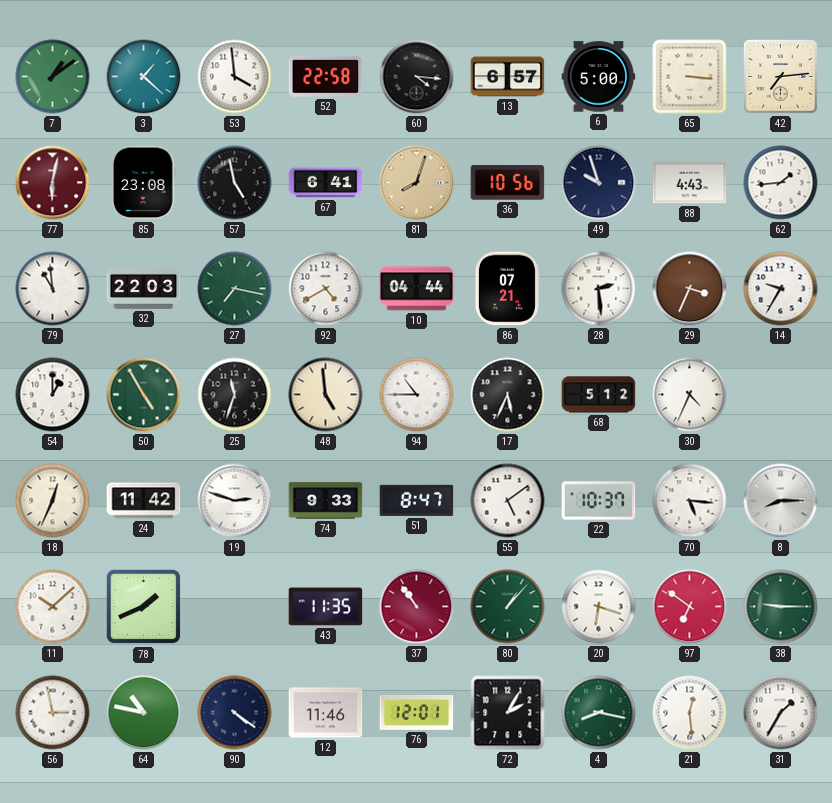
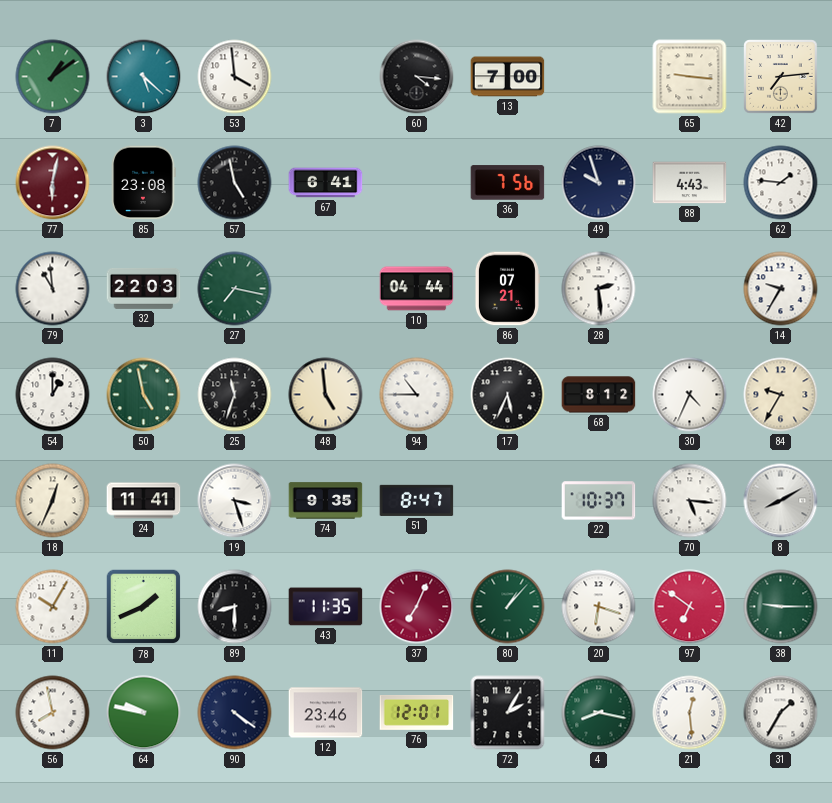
3: 1:22 -> 5:22 (144, 77)
52: 22:58 -> none (326, 76)
13: 6:57 -> 7:00 (508, 77)
6: 5:00 -> none (599, 77)
65: 3:16 -> 9:16 (690, 77)
81: 8:03 -> none (417, 183)
36: 10:56 -> 7:56 (508, 183)
62: 1:44 -> 1:46 (781, 183)
92: 4:40 -> none (326, 289)
29: 3:34 -> none (690, 289)
50: 4:55 -> 4:58 (144, 395)
68: 5:12 -> 8:12 (599, 395)
84: none -> 9:35 (781, 395)
24: 11:42 -> 11:41 (144, 501)
19: 2:48 -> 3:27 (235, 501)
74: 9:33 -> 9:35 (326, 501)
55: 5:09 -> none (508, 501)
8: 8:15 -> 8:10 (781, 501)
11: 10:08 -> 10:05 (53, 607)
89: none -> 8:30 (235, 607)
37: 10:54 -> 7:04 (417, 607)
56: 2:58 -> 7:58 (53, 713)
64: 10:47 -> 9:47 (144, 713)
12: 11:46 -> 23:46 (326, 713)
